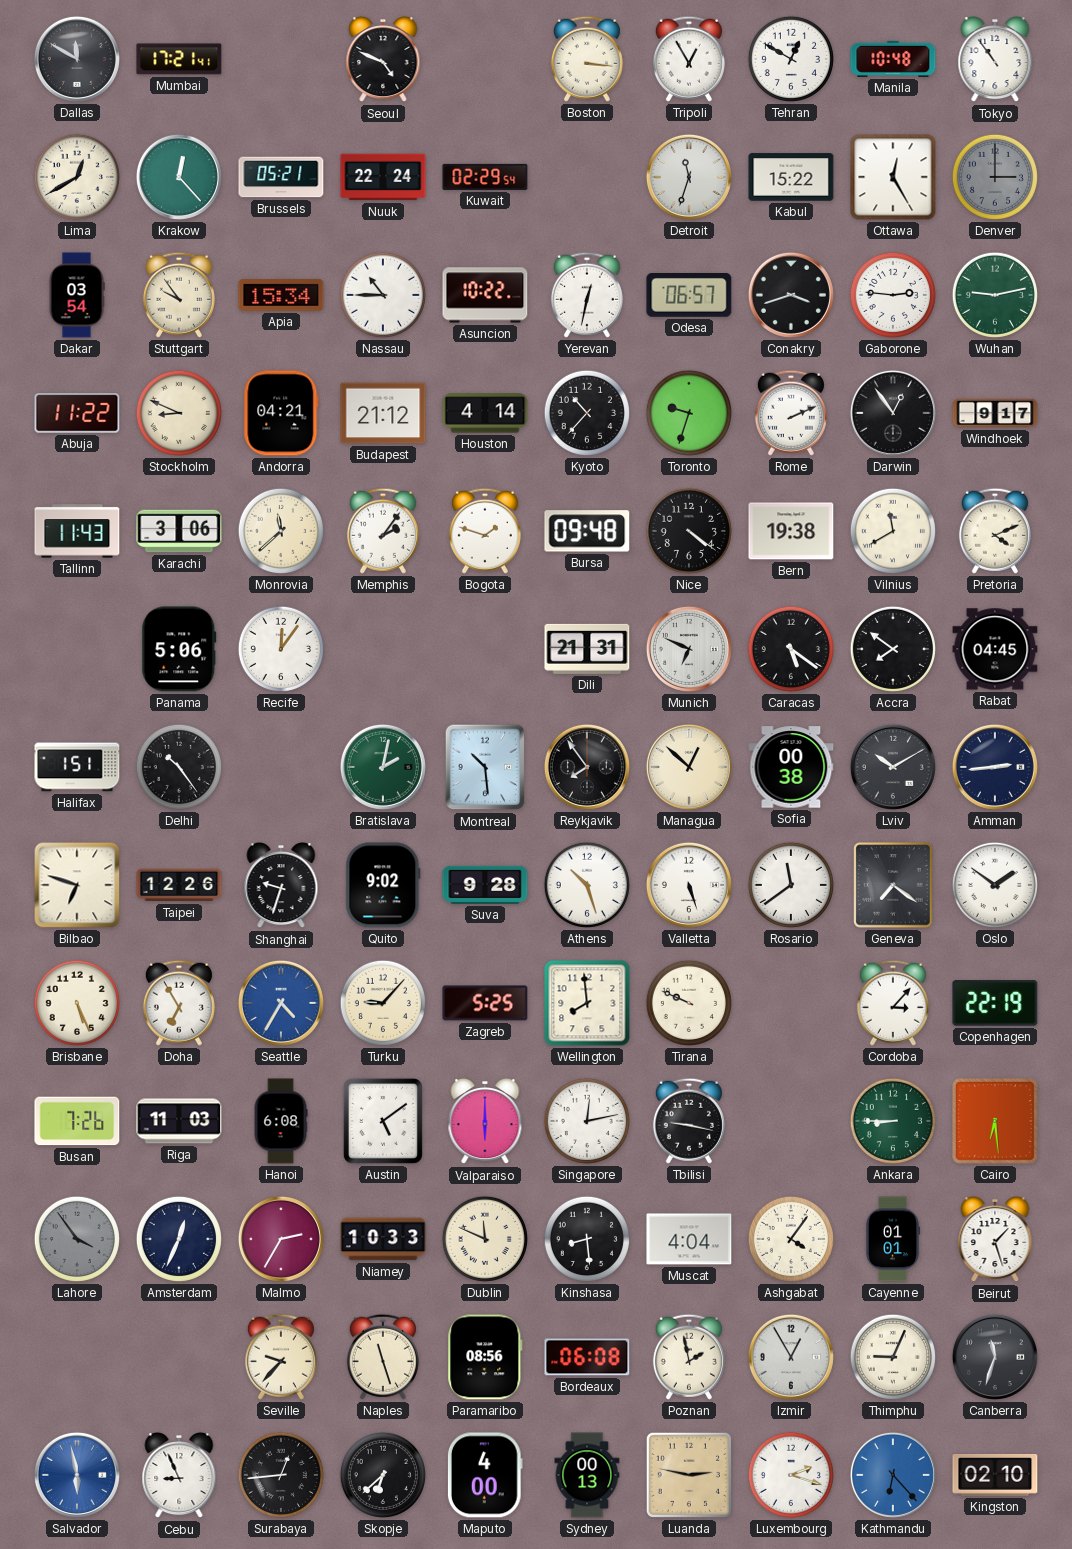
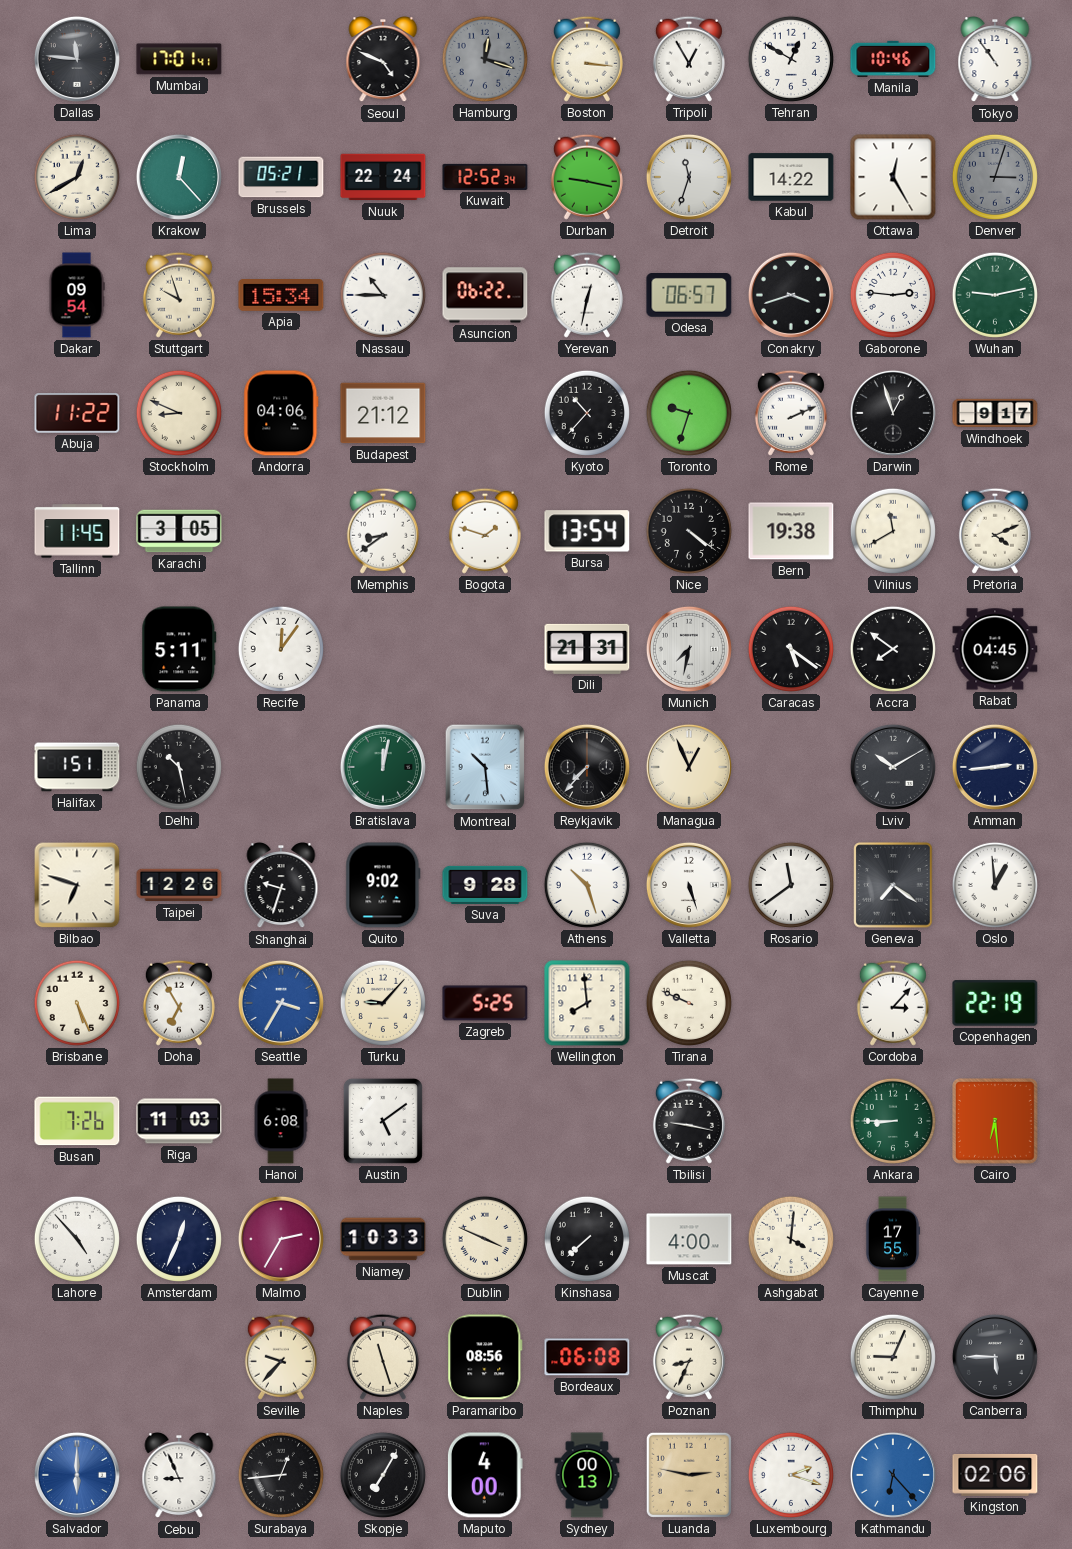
Dallas: 11:50 -> 11:46 (77, 59)
Mumbai: 17:21 -> 17:01 (179, 59)
Hamburg: none -> 12:18 (485, 59)
Manila: 10:48 -> 10:46 (893, 59)
Kuwait: 02:29 -> 12:52 (485, 177)
Durban: none -> 9:17 (587, 177)
Kabul: 15:22 -> 14:22 (791, 177)
Denver: 3:00 -> 3:03 (995, 177)
Dakar: 03:54 -> 09:54 (77, 295)
Stuttgart: 9:54 -> 9:57 (179, 295)
Asuncion: 10:22 -> 06:22 (485, 295)
Andorra: 04:21 -> 04:06 (281, 413)
Houston: 4:14 -> none (485, 413)
Darwin: 12:54 -> 12:57 (893, 413)
Tallinn: 11:43 -> 11:45 (77, 531)
Karachi: 3:06 -> 3:05 (179, 531)
Monrovia: 11:38 -> none (281, 531)
Memphis: 2:06 -> 8:39 (383, 531)
Bursa: 09:48 -> 13:54 (587, 531)
Panama: 5:06 -> 5:11 (179, 649)
Munich: 6:49 -> 7:32 (689, 649)
Delhi: 10:24 -> 10:28 (179, 767)
Bratislava: 2:02 -> 12:02 (383, 767)
Reykjavik: 7:54 -> 7:37 (587, 767)
Managua: 12:52 -> 12:56 (689, 767)
Sofia: 00:38 -> none (791, 767)
Oslo: 1:51 -> 12:59 (995, 885)
Seattle: 4:35 -> 3:35 (281, 1003)
Valparaiso: 6:00 -> none (485, 1122)
Singapore: 12:13 -> none (587, 1121)
Lahore: 3:54 -> 4:53 (77, 1239)
Lahore dial: grey -> white (77, 1239)
Dublin: 11:49 -> 3:49 (485, 1239)
Kinshasa: 8:29 -> 7:38 (587, 1239)
Muscat: 4:04 -> 4:00 (689, 1239)
Ashgabat: 4:06 -> 4:01 (791, 1239)
Cayenne: 01:01 -> 17:55 (893, 1239)
Beirut: 1:27 -> none (995, 1240)
Poznan: 1:58 -> 8:34 (689, 1357)
Izmir: 12:55 -> none (791, 1357)
Canberra: 11:33 -> 5:45 (995, 1357)
Salvador: 5:58 -> 6:00 (77, 1475)
Skopje: 6:38 -> 7:05 (383, 1475)
Kingston: 02:10 -> 02:06 (995, 1475)
